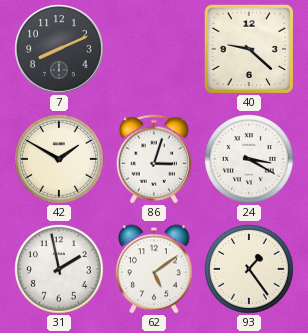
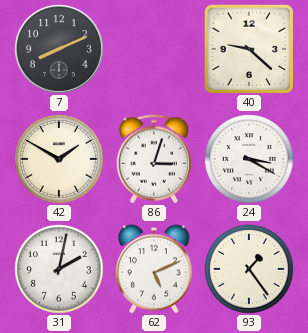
31: 1:58 -> 2:02 (60, 270)
62: 5:09 -> 5:11 (155, 269)
